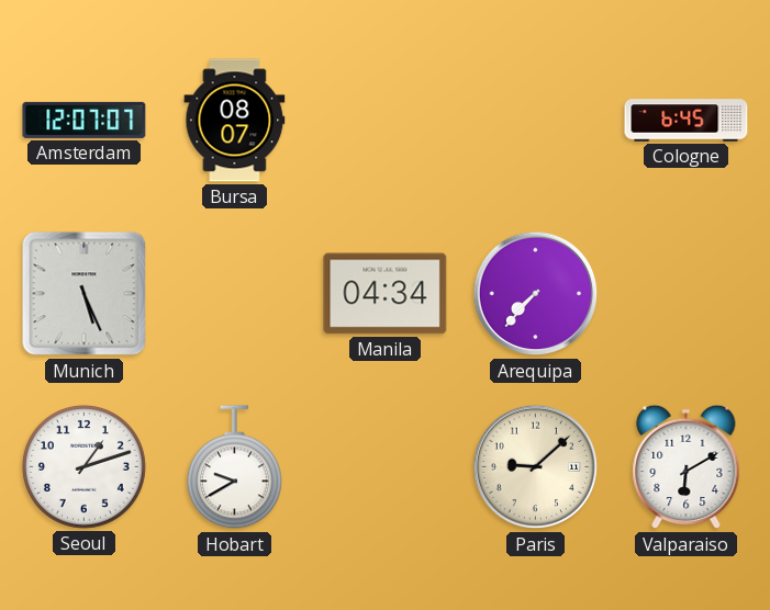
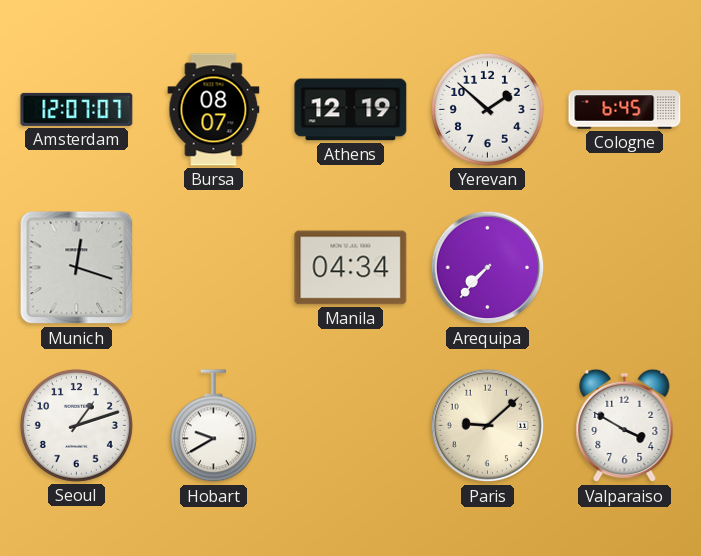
Athens: none -> 12:19 (351, 110)
Yerevan: none -> 1:52 (487, 109)
Munich: 5:26 -> 12:18 (77, 268)
Valparaiso: 6:10 -> 3:50 (625, 426)
